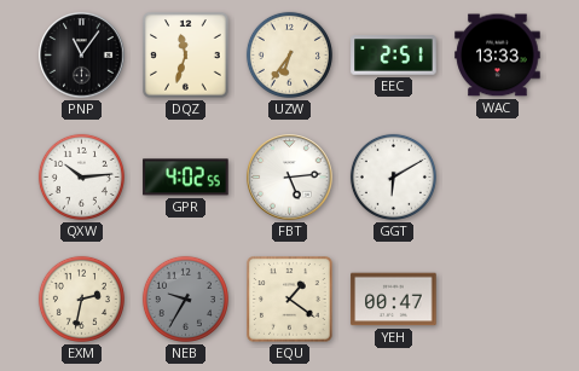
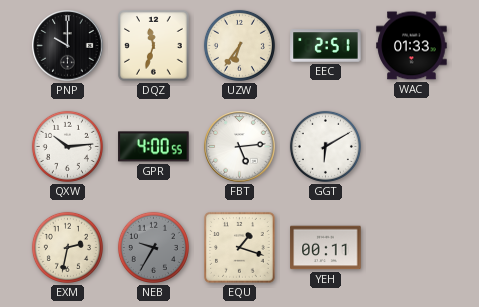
PNP: 11:06 -> 10:00 (68, 46)
WAC: 13:33 -> 01:33 (412, 46)
GPR: 4:02 -> 4:00 (154, 147)
EQU: 1:21 -> 1:18 (240, 248)
YEH: 00:47 -> 00:11 (326, 248)
